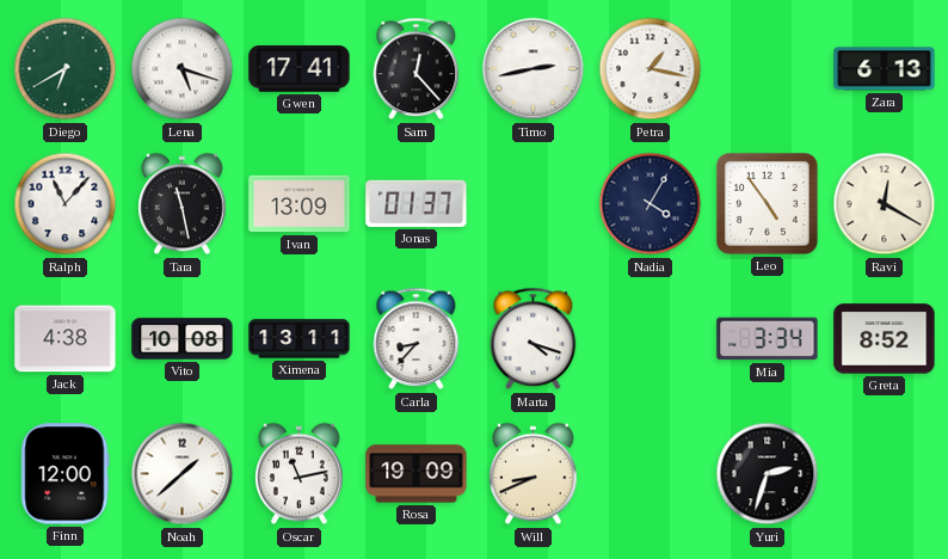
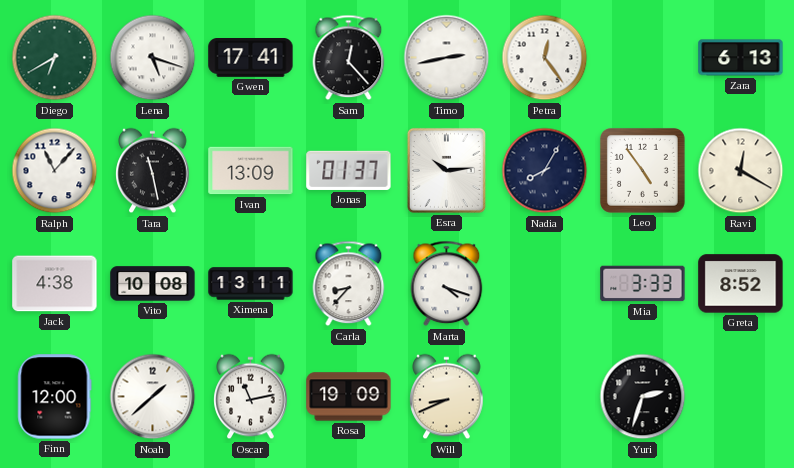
Petra: 1:17 -> 12:24 (545, 58)
Esra: none -> 10:14 (446, 170)
Nadia: 4:05 -> 8:05 (545, 171)
Mia: 3:34 -> 3:33 (643, 284)
